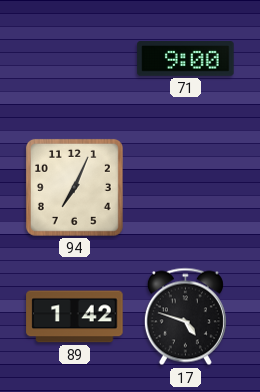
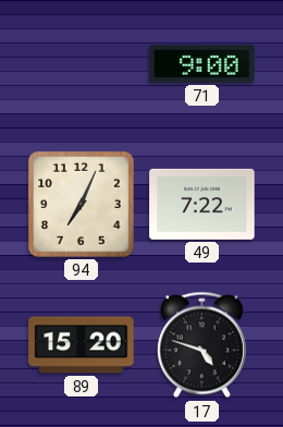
49: none -> 7:22 (202, 204)
89: 1:42 -> 15:20 (82, 345)
